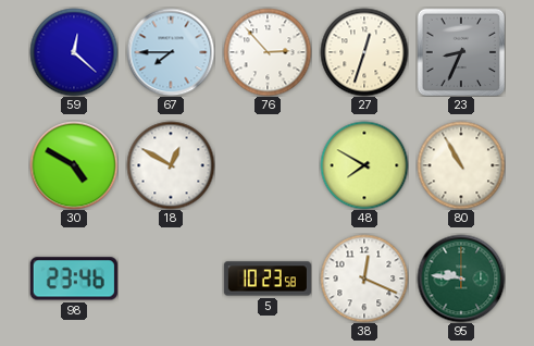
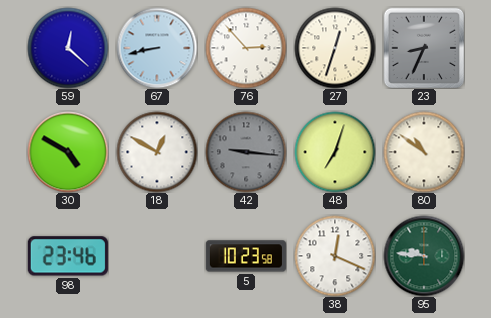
67: 7:45 -> 8:43 (157, 48)
42: none -> 9:16 (246, 152)
48: 7:50 -> 7:03 (335, 152)
80: 10:55 -> 10:51 (424, 152)
